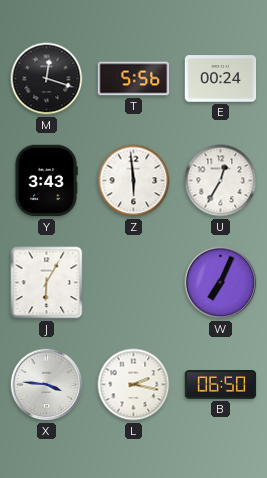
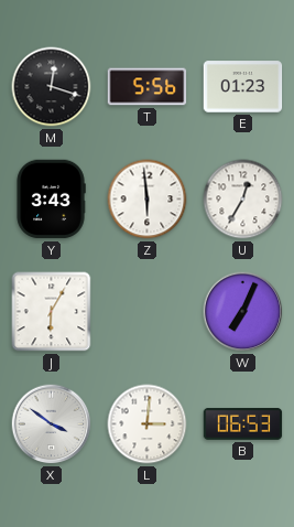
E: 00:24 -> 01:23 (243, 87)
X: 3:46 -> 3:51 (52, 424)
L: 2:17 -> 3:01 (148, 424)
B: 06:50 -> 06:53 (243, 424)
